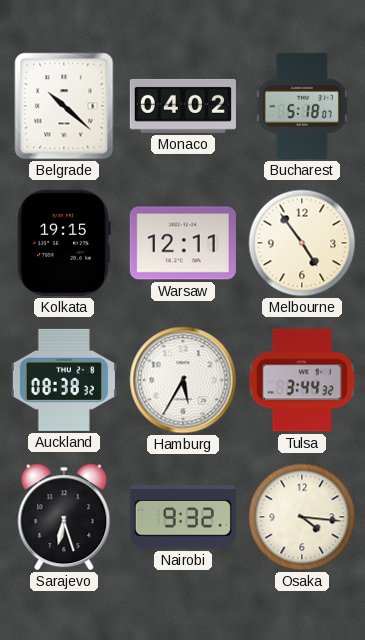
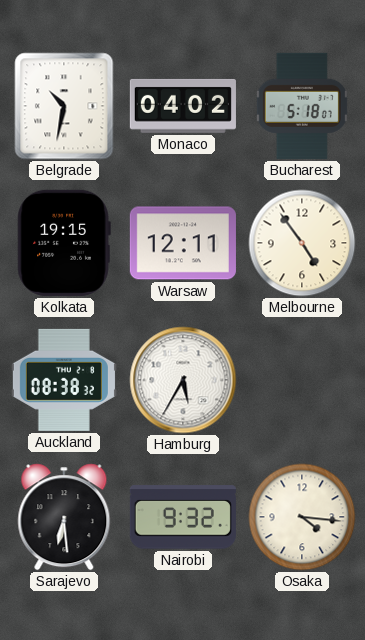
Belgrade: 10:22 -> 10:32 (64, 106)
Tulsa: 3:44 -> none (302, 380)
Sarajevo: 6:27 -> 6:29 (64, 517)
